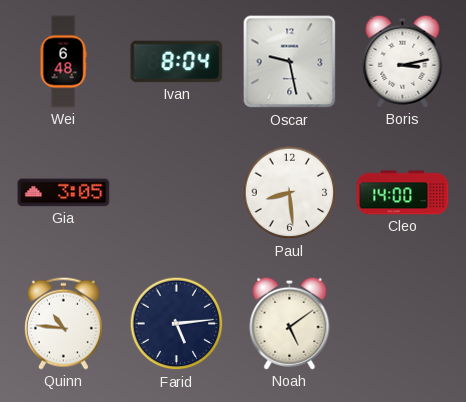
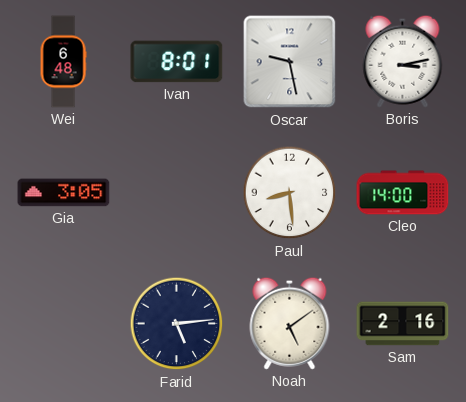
Ivan: 8:04 -> 8:01 (177, 62)
Quinn: 10:46 -> none (63, 323)
Sam: none -> 2:16 (403, 324)
